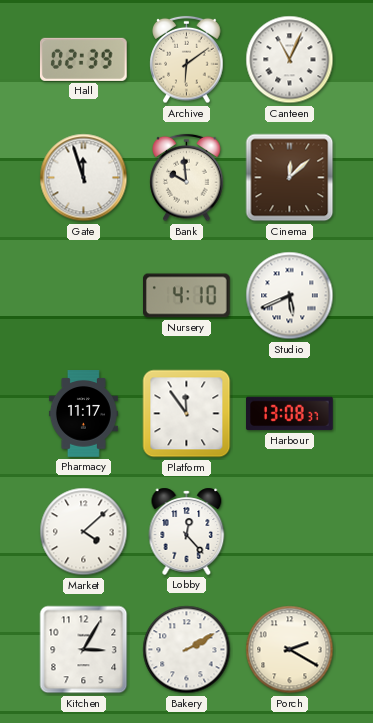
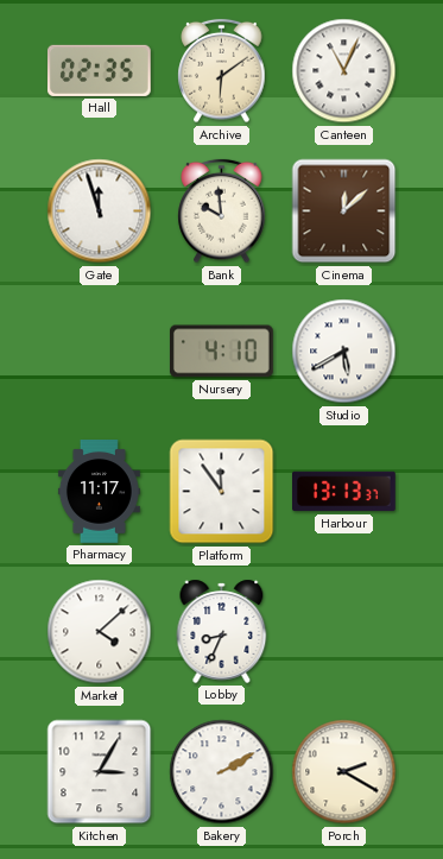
Hall: 02:39 -> 02:35 (100, 70)
Studio: 5:41 -> 5:40 (344, 352)
Harbour: 13:08 -> 13:13 (344, 492)
Lobby: 12:23 -> 8:34 (222, 631)
